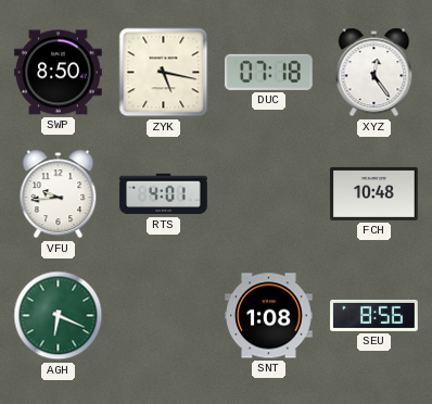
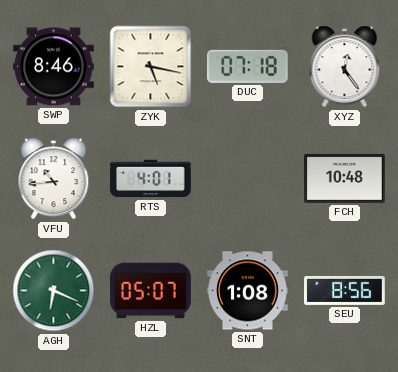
SWP: 8:50 -> 8:46 (54, 67)
VFU: 9:44 -> 10:44 (54, 179)
HZL: none -> 05:07 (151, 291)
